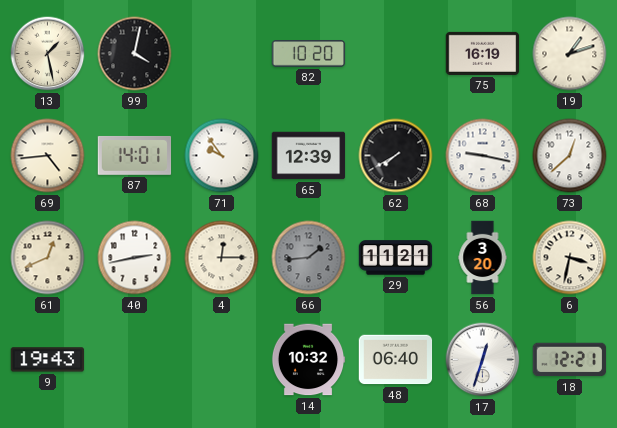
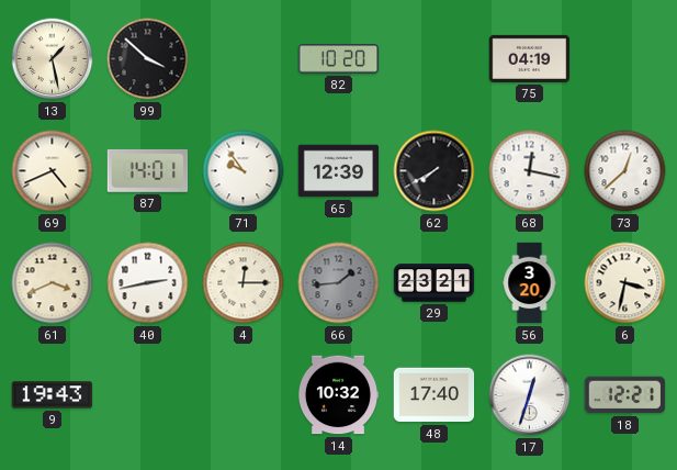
99: 4:02 -> 3:52 (148, 59)
75: 16:19 -> 04:19 (530, 58)
19: 1:12 -> none (570, 54)
69: 4:44 -> 4:41 (53, 171)
68: 9:17 -> 12:17 (530, 171)
61: 12:41 -> 3:41 (53, 283)
29: 11:21 -> 23:21 (435, 283)
48: 06:40 -> 17:40 (435, 395)
